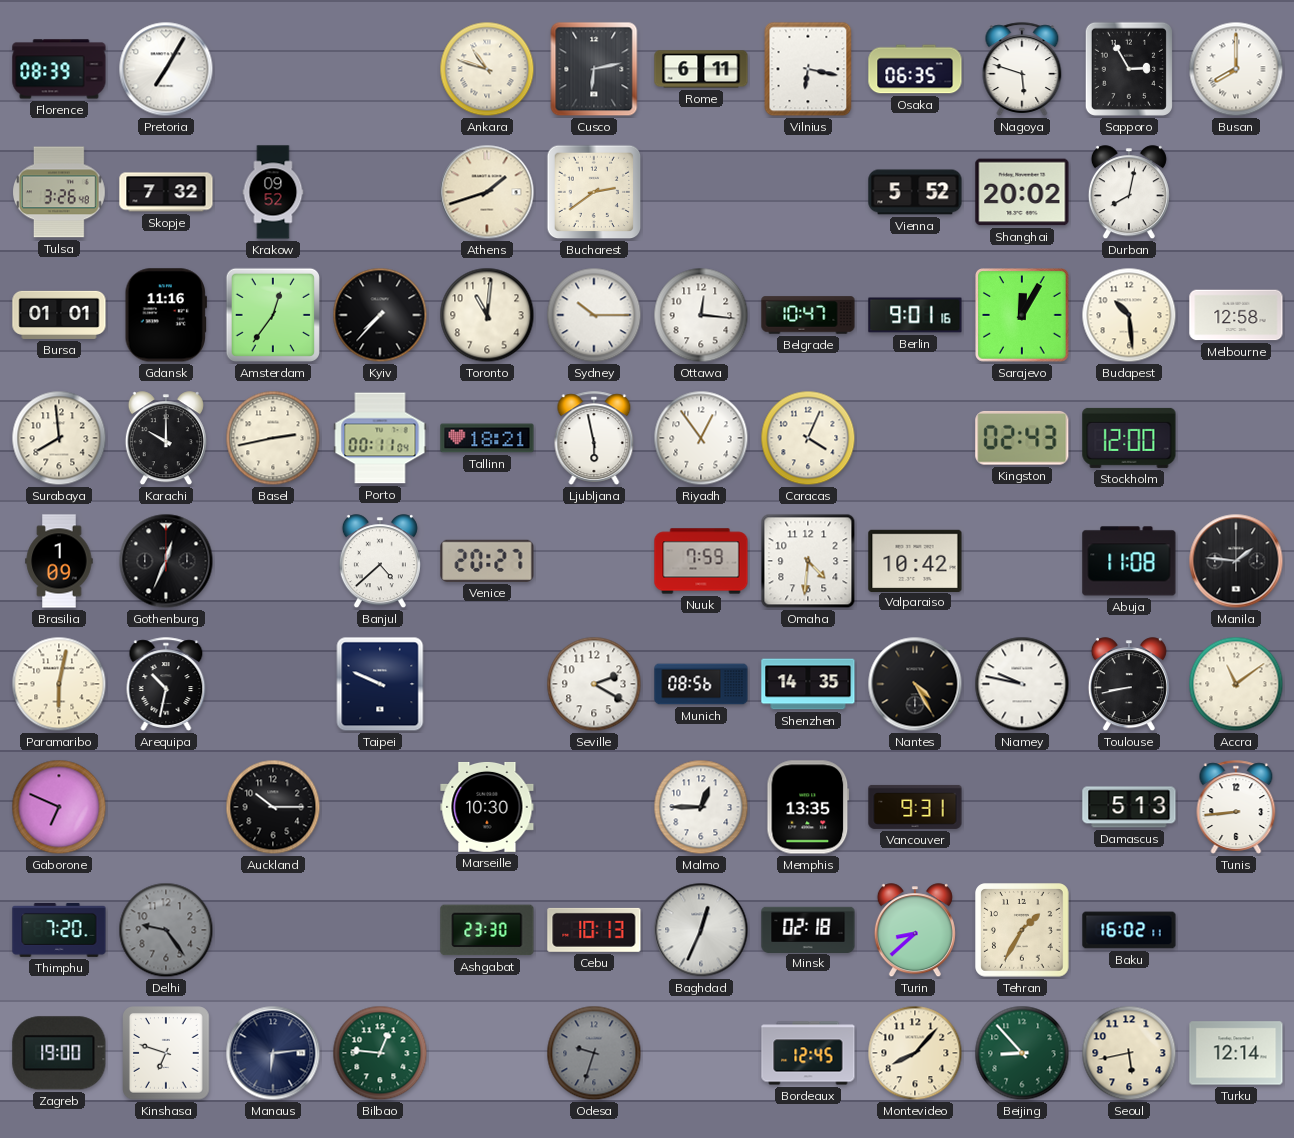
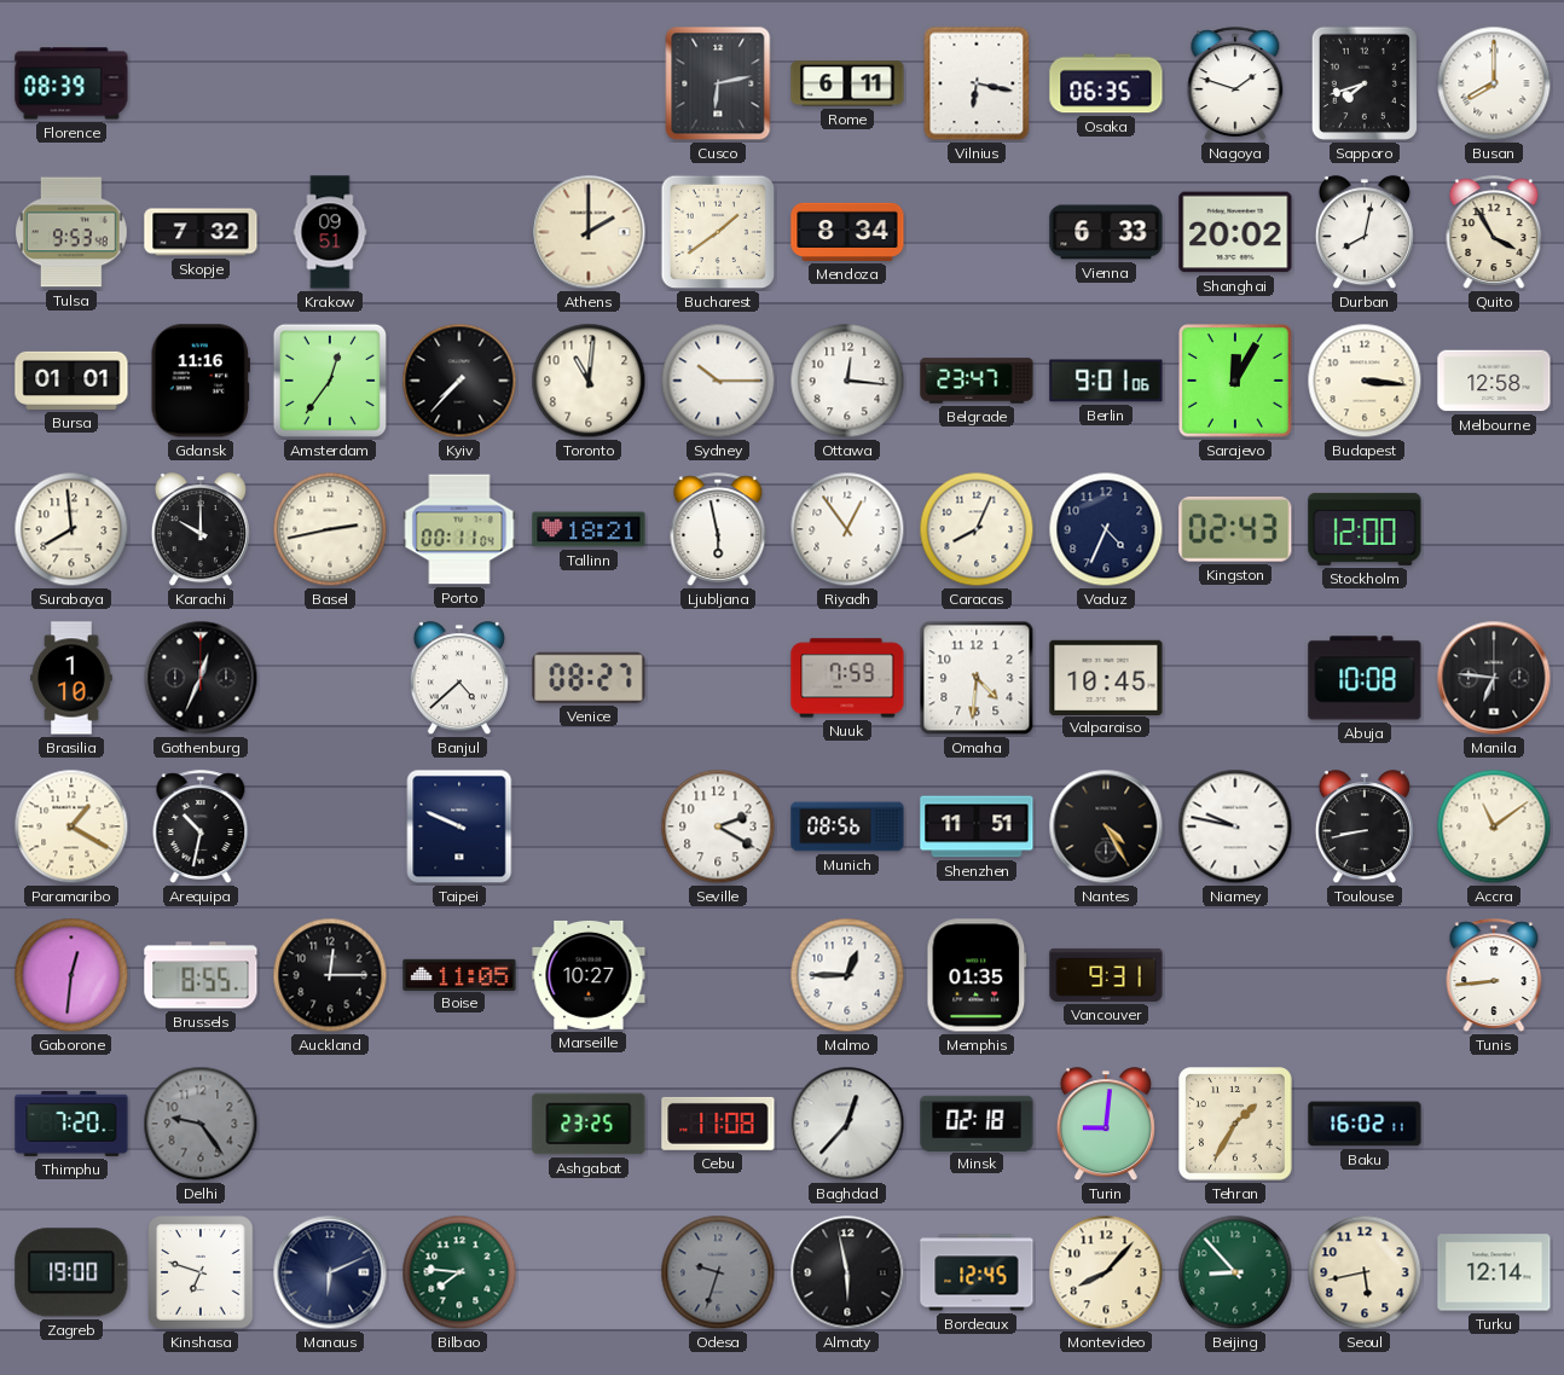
Pretoria: 7:05 -> none (166, 69)
Ankara: 10:48 -> none (487, 69)
Nagoya: 5:48 -> 1:48 (1235, 83)
Sapporo: 2:55 -> 7:42 (1365, 83)
Tulsa: 3:26 -> 9:53 (73, 232)
Krakow: 09:52 -> 09:51 (330, 232)
Athens: 1:42 -> 2:00 (589, 232)
Bucharest: 2:39 -> 1:39 (718, 232)
Mendoza: none -> 8:34 (847, 232)
Vienna: 5:52 -> 6:33 (1106, 232)
Quito: none -> 3:55 (1494, 232)
Belgrade: 10:47 -> 23:47 (977, 381)
Berlin: 9:01:16 -> 9:01:06 (1106, 381)
Budapest: 10:29 -> 3:16 (1365, 381)
Caracas: 4:04 -> 8:04 (977, 529)
Vaduz: none -> 4:34 (1106, 529)
Brasilia: 1:09 -> 1:10 (71, 678)
Venice: 20:27 -> 08:27 (589, 678)
Valparaiso: 10:42 -> 10:45 (1106, 677)
Abuja: 11:08 -> 10:08 (1365, 678)
Manila: 1:46 -> 6:46 (1494, 678)
Paramaribo: 6:02 -> 1:20 (71, 826)
Shenzhen: 14:35 -> 11:51 (977, 826)
Gaborone: 6:49 -> 12:31 (71, 975)
Brussels: none -> 8:55 (201, 975)
Auckland: 10:15 -> 12:15 (330, 975)
Boise: none -> 11:05 (459, 974)
Marseille: 10:30 -> 10:27 (589, 975)
Memphis: 13:35 -> 01:35 (977, 975)
Damascus: 5:13 -> none (1129, 807)
Ashgabat: 23:30 -> 23:25 (589, 1124)
Cebu: 10:13 -> 11:08 (718, 1124)
Baghdad: 12:34 -> 12:37 (847, 1124)
Turin: 8:38 -> 9:01 (1106, 1125)
Manaus: 6:14 -> 6:11 (330, 1272)
Bilbao: 12:46 -> 7:46 (459, 1272)
Almaty: none -> 5:58 (847, 1272)
